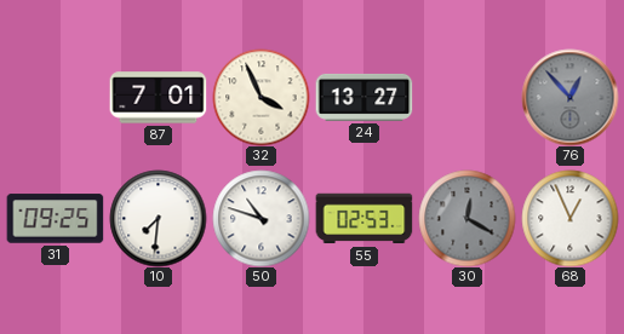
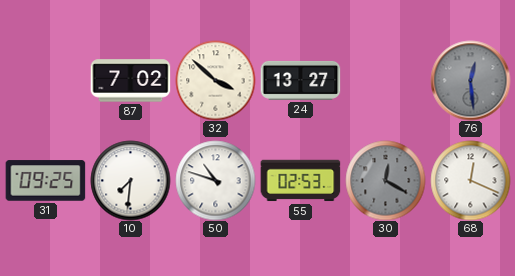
87: 7:01 -> 7:02 (130, 81)
32: 3:56 -> 3:52 (215, 80)
76: 12:53 -> 12:29 (470, 80)
68: 12:56 -> 12:19 (470, 180)
